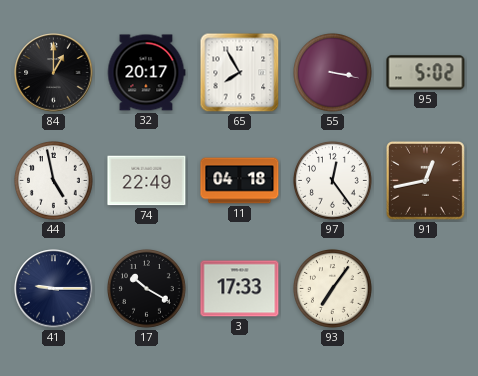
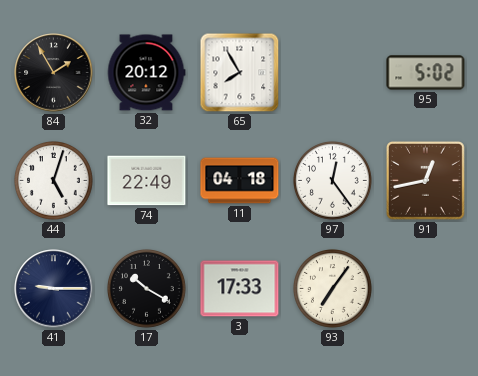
84: 1:00 -> 1:55 (54, 73)
32: 20:17 -> 20:12 (146, 73)
55: 3:17 -> none (333, 73)
44: 4:58 -> 5:03 (54, 181)
